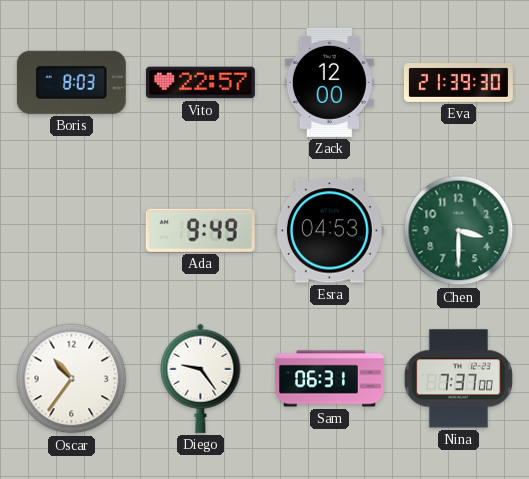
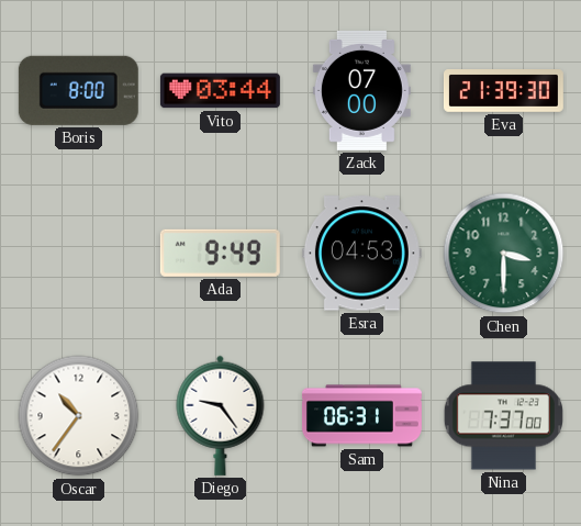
Boris: 8:03 -> 8:00 (78, 90)
Vito: 22:57 -> 03:44 (220, 91)
Zack: 12:00 -> 07:00 (361, 90)
